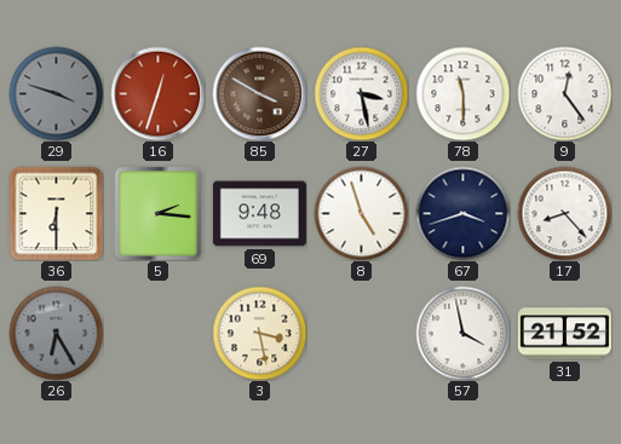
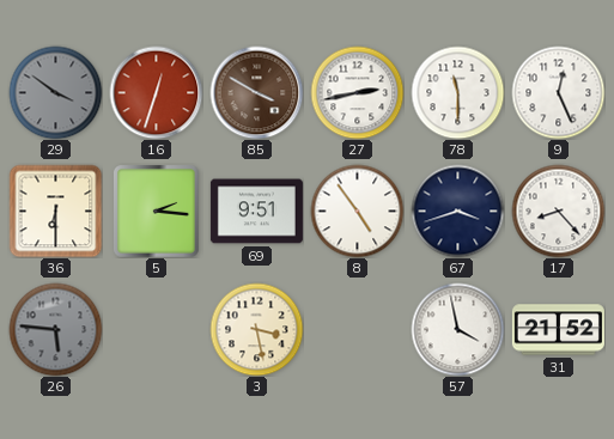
29: 3:48 -> 3:51 (55, 92)
27: 3:28 -> 2:43 (357, 92)
9: 12:24 -> 12:26 (558, 92)
69: 9:48 -> 9:51 (256, 212)
8: 4:57 -> 4:54 (357, 211)
26: 6:25 -> 5:46 (55, 329)
